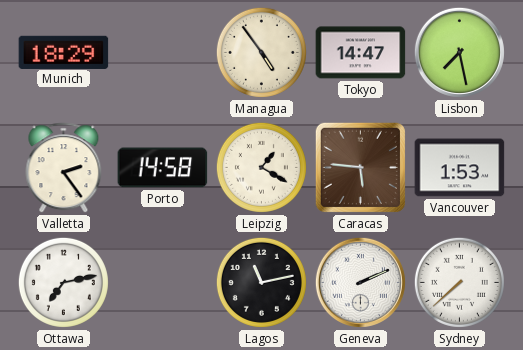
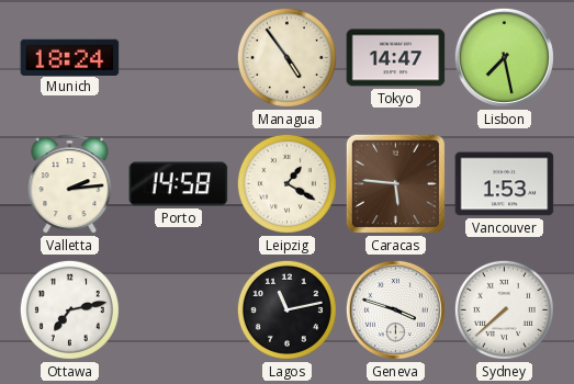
Munich: 18:29 -> 18:24 (70, 57)
Valletta: 2:24 -> 2:14 (70, 184)
Geneva: 2:11 -> 3:48 (395, 309)
